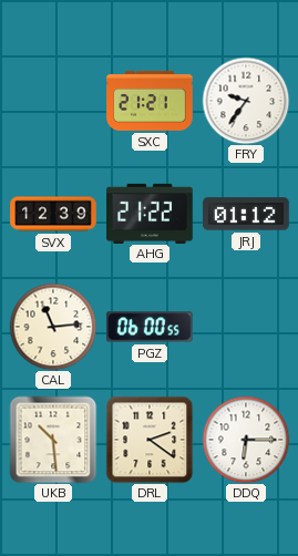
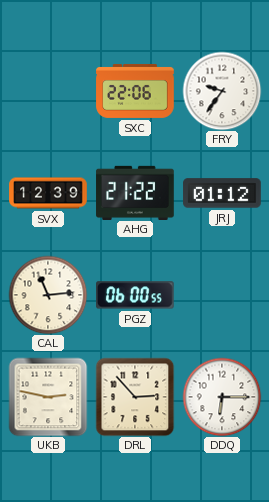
SXC: 21:21 -> 22:06 (135, 91)
UKB: 10:29 -> 2:47 (48, 397)
DRL: 2:21 -> 2:53 (135, 397)
